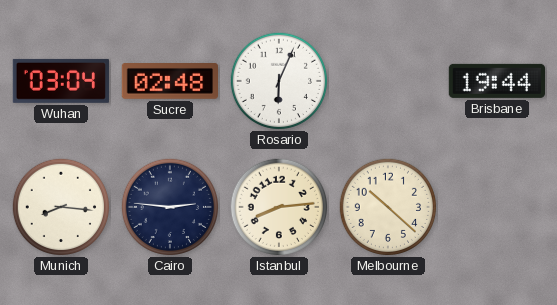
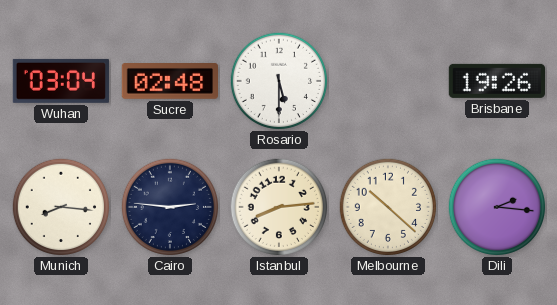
Rosario: 6:04 -> 5:30 (278, 80)
Brisbane: 19:44 -> 19:26 (496, 81)
Dili: none -> 2:16 (496, 206)
